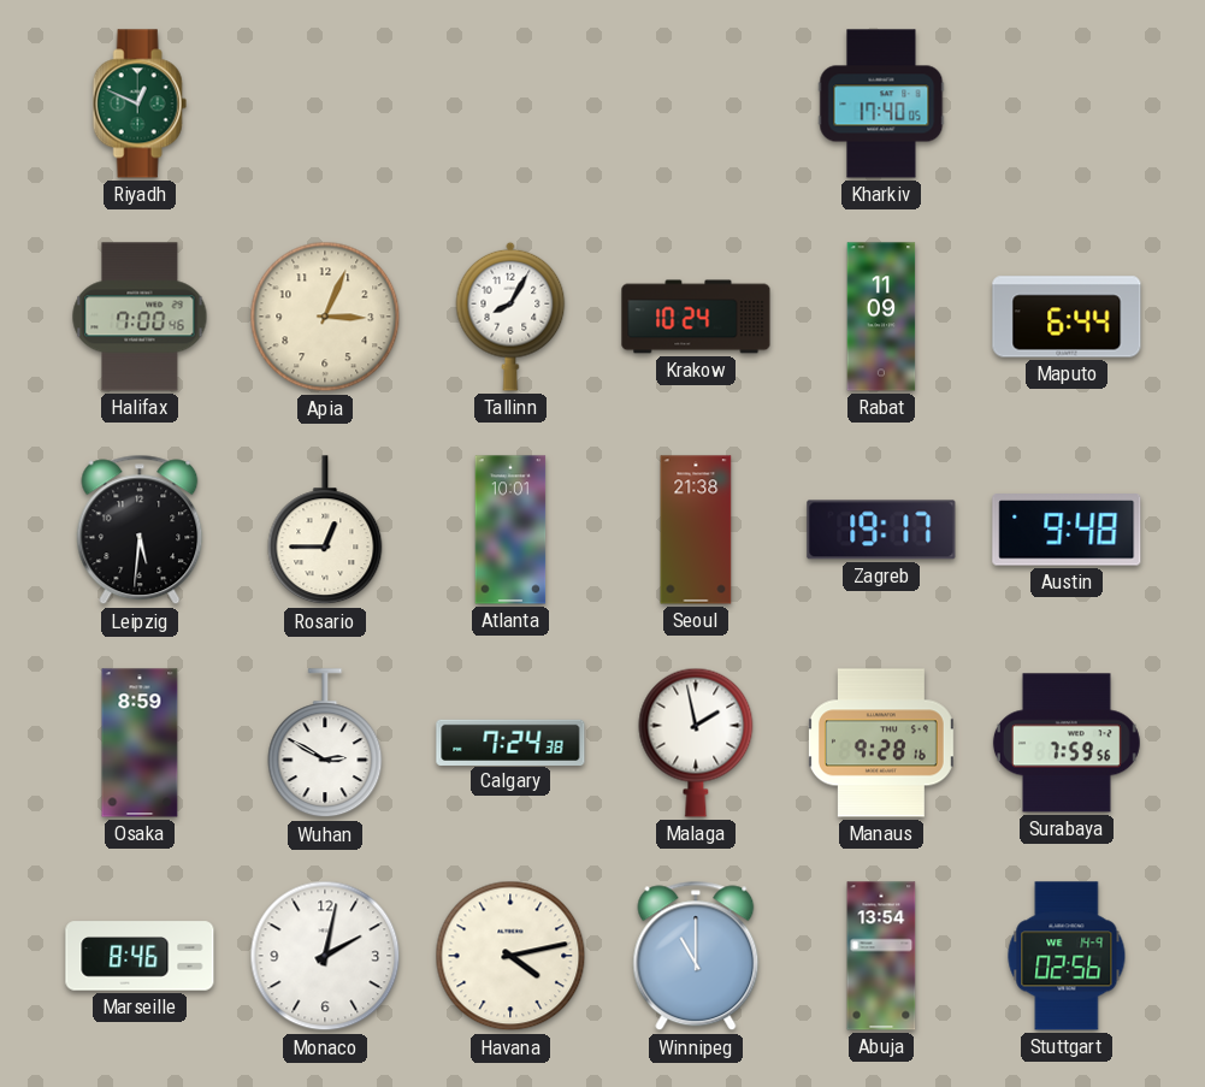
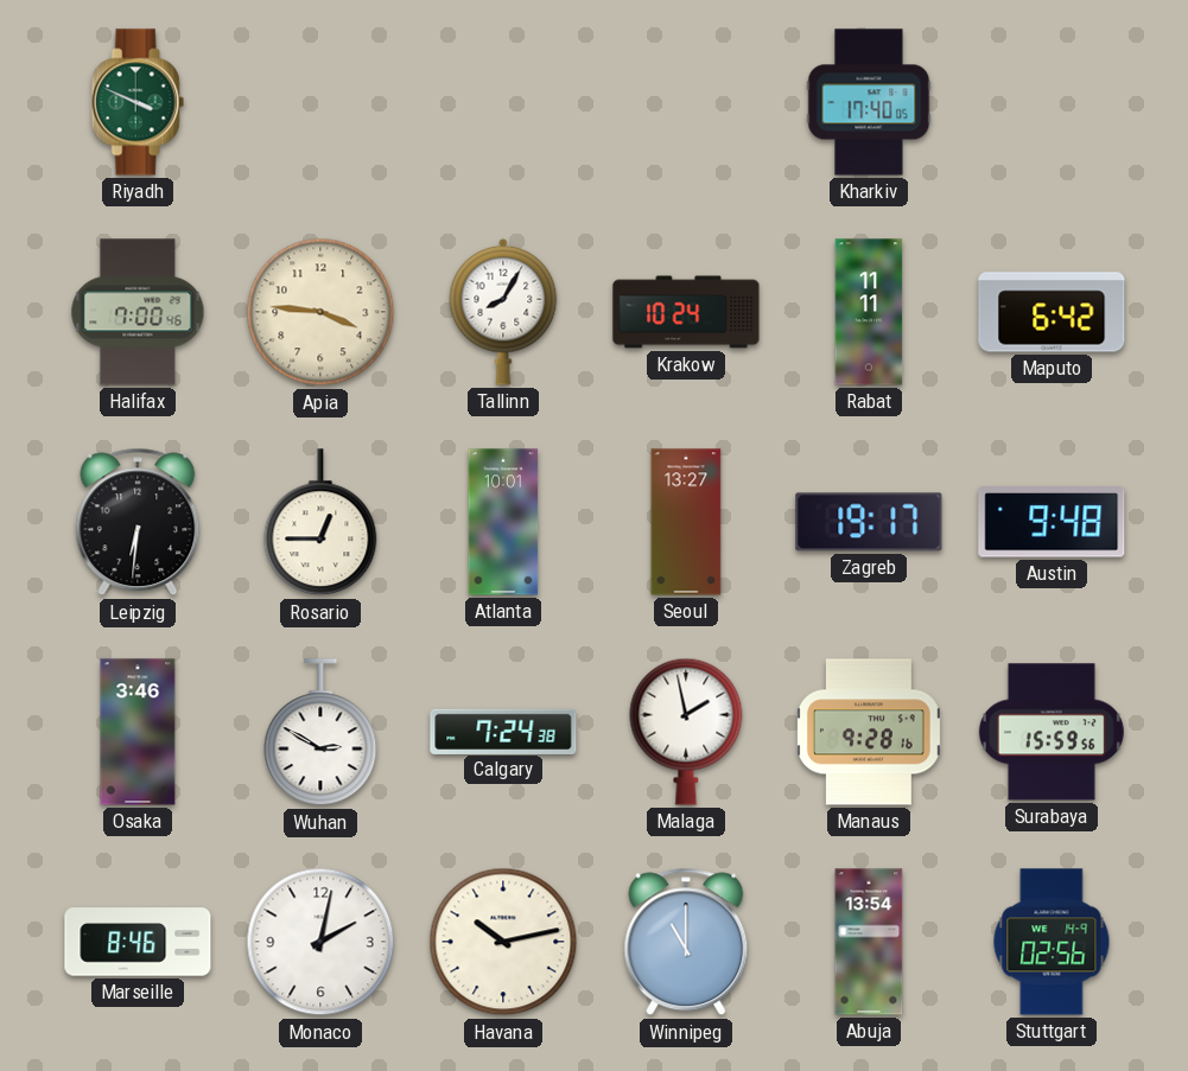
Riyadh: 12:49 -> 3:49 (138, 102)
Apia: 3:04 -> 3:46 (320, 312)
Rabat: 11:09 -> 11:11 (869, 312)
Maputo: 6:44 -> 6:42 (1052, 312)
Leipzig: 5:31 -> 6:31 (138, 522)
Seoul: 21:38 -> 13:27 (686, 522)
Osaka: 8:59 -> 3:46 (138, 732)
Surabaya: 7:59 -> 15:59 (1052, 732)
Havana: 4:13 -> 10:13 (503, 942)
